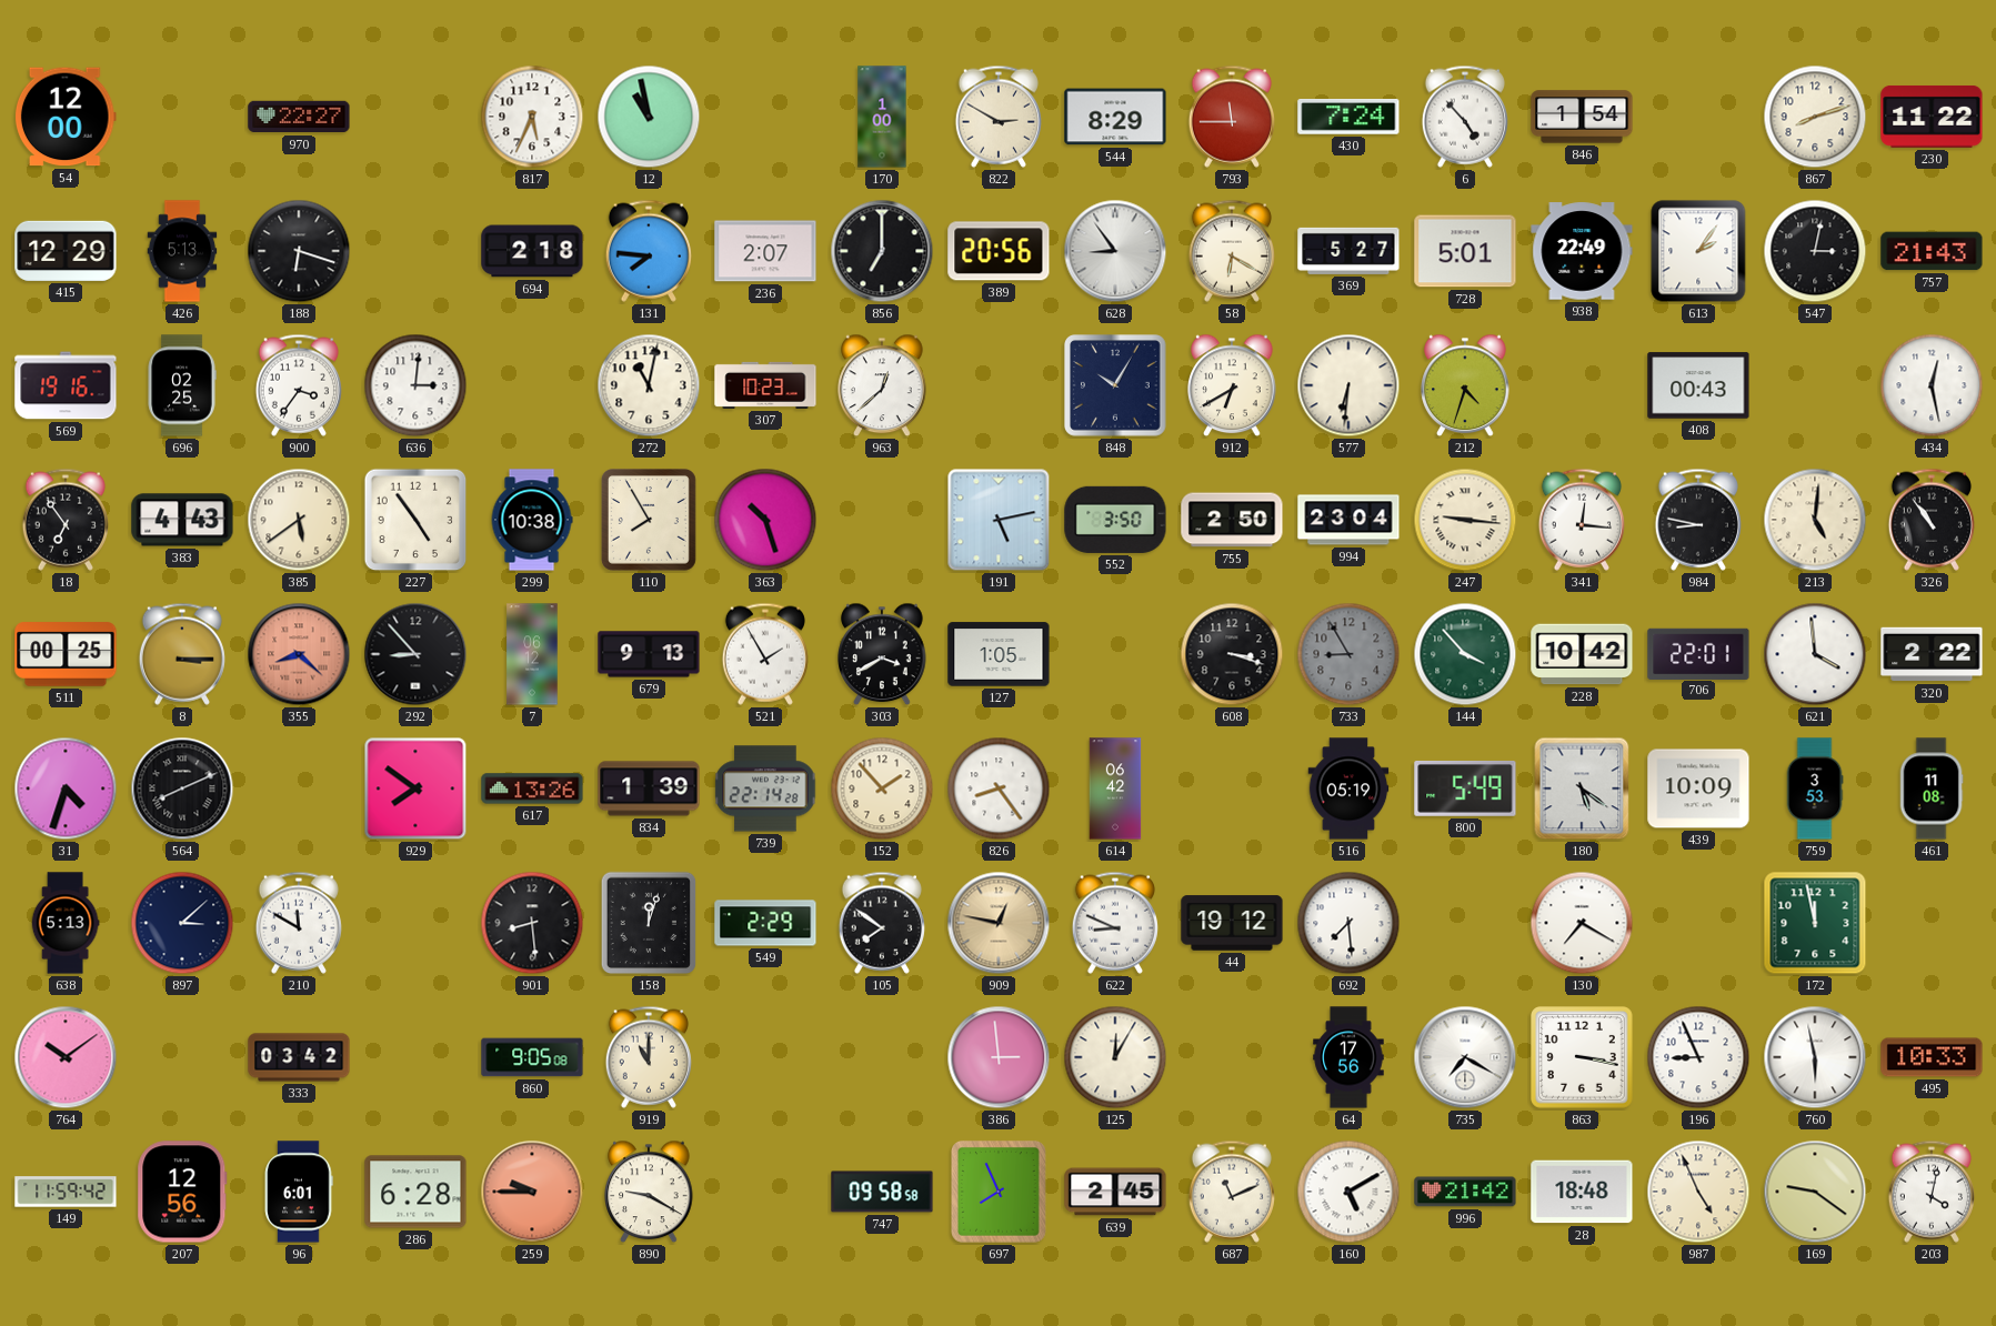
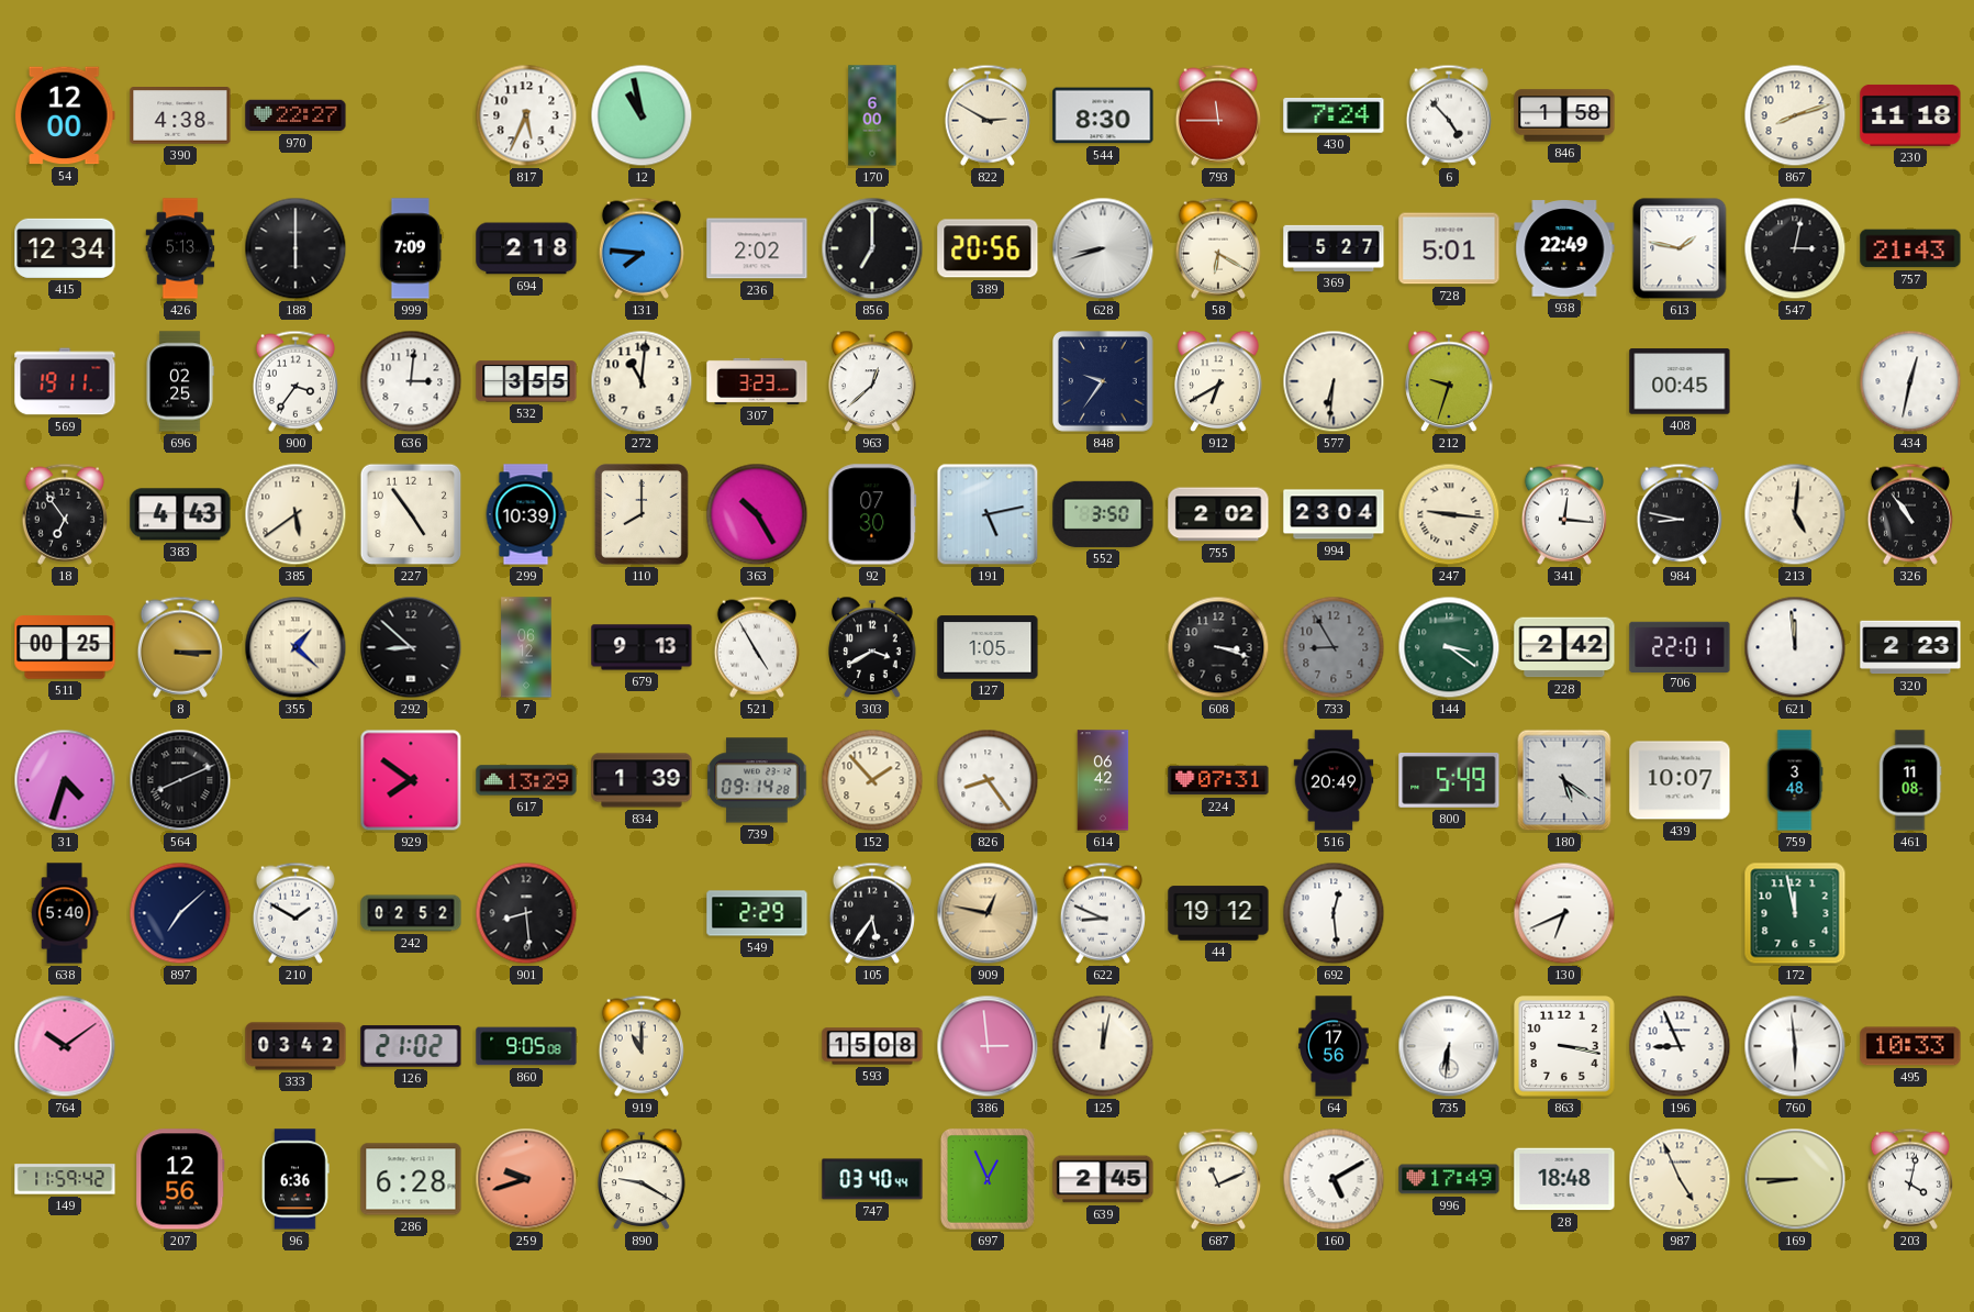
390: none -> 4:38 (180, 115)
170: 1:00 -> 6:00 (872, 115)
544: 8:29 -> 8:30 (1103, 115)
846: 1:54 -> 1:58 (1564, 115)
230: 11:22 -> 11:18 (1910, 115)
415: 12:29 -> 12:34 (65, 248)
188: 6:18 -> 6:00 (295, 248)
999: none -> 7:09 (411, 248)
236: 2:07 -> 2:02 (757, 248)
628: 8:54 -> 8:42 (1103, 248)
613: 2:06 -> 1:47 (1680, 248)
569: 19:16 -> 19:11 (65, 381)
532: none -> 3:55 (526, 381)
272: 11:02 -> 11:01 (642, 381)
307: 10:23 -> 3:23 (757, 381)
848: 10:05 -> 9:36 (1103, 381)
212: 4:33 -> 9:33 (1449, 381)
408: 00:43 -> 00:45 (1680, 381)
434: 12:28 -> 12:32 (1910, 381)
299: 10:38 -> 10:39 (526, 514)
110: 7:55 -> 8:00 (642, 514)
363: 10:27 -> 10:25 (757, 514)
92: none -> 07:30 (872, 514)
755: 2:50 -> 2:02 (1218, 514)
355: 8:22 -> 1:22 (295, 647)
355 dial: salmon -> cream (295, 647)
292: 8:53 -> 8:52 (411, 647)
521: 1:55 -> 4:55 (757, 647)
144: 3:53 -> 3:21 (1449, 647)
228: 10:42 -> 2:42 (1564, 647)
621: 3:59 -> 11:59 (1795, 647)
320: 2:22 -> 2:23 (1910, 647)
617: 13:26 -> 13:29 (526, 780)
739: 22:14 -> 09:14 (757, 780)
224: none -> 07:31 (1218, 780)
516: 05:19 -> 20:49 (1334, 780)
439: 10:09 -> 10:07 (1680, 780)
759: 3:53 -> 3:48 (1795, 780)
638: 5:13 -> 5:40 (65, 913)
897: 3:08 -> 7:08 (180, 913)
210: 11:50 -> 1:50 (295, 913)
242: none -> 02:52 (411, 913)
158: 12:03 -> none (649, 923)
105: 7:51 -> 5:36 (872, 913)
692: 7:29 -> 12:29 (1334, 913)
130: 7:20 -> 6:41 (1564, 913)
126: none -> 21:02 (411, 1046)
593: none -> 15:08 (872, 1046)
125: 12:05 -> 12:02 (1103, 1046)
735: 7:20 -> 6:31 (1449, 1046)
760: 5:58 -> 5:59 (1795, 1046)
96: 6:01 -> 6:36 (295, 1179)
259: 9:45 -> 9:42 (526, 1179)
747: 09:58 -> 03:40 (872, 1179)
697: 7:56 -> 12:56 (988, 1179)
996: 21:42 -> 17:49 (1449, 1179)
169: 9:21 -> 8:45 (1795, 1179)
